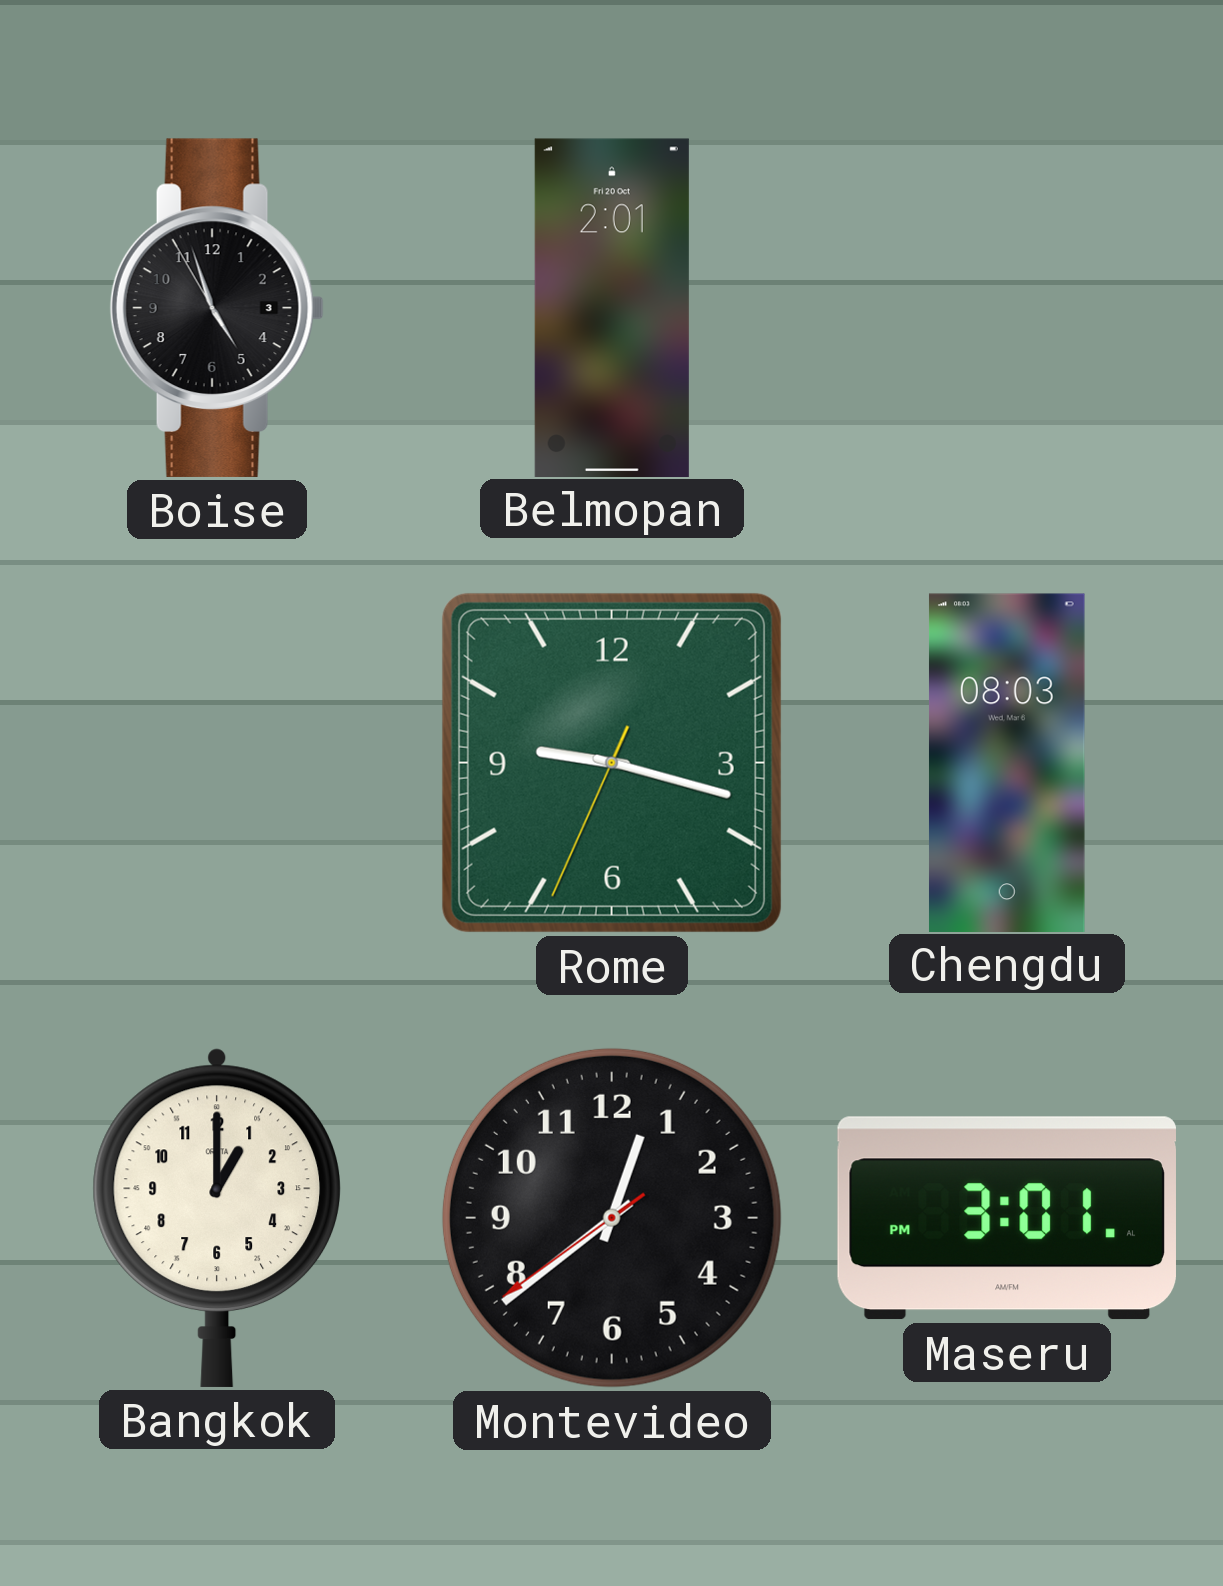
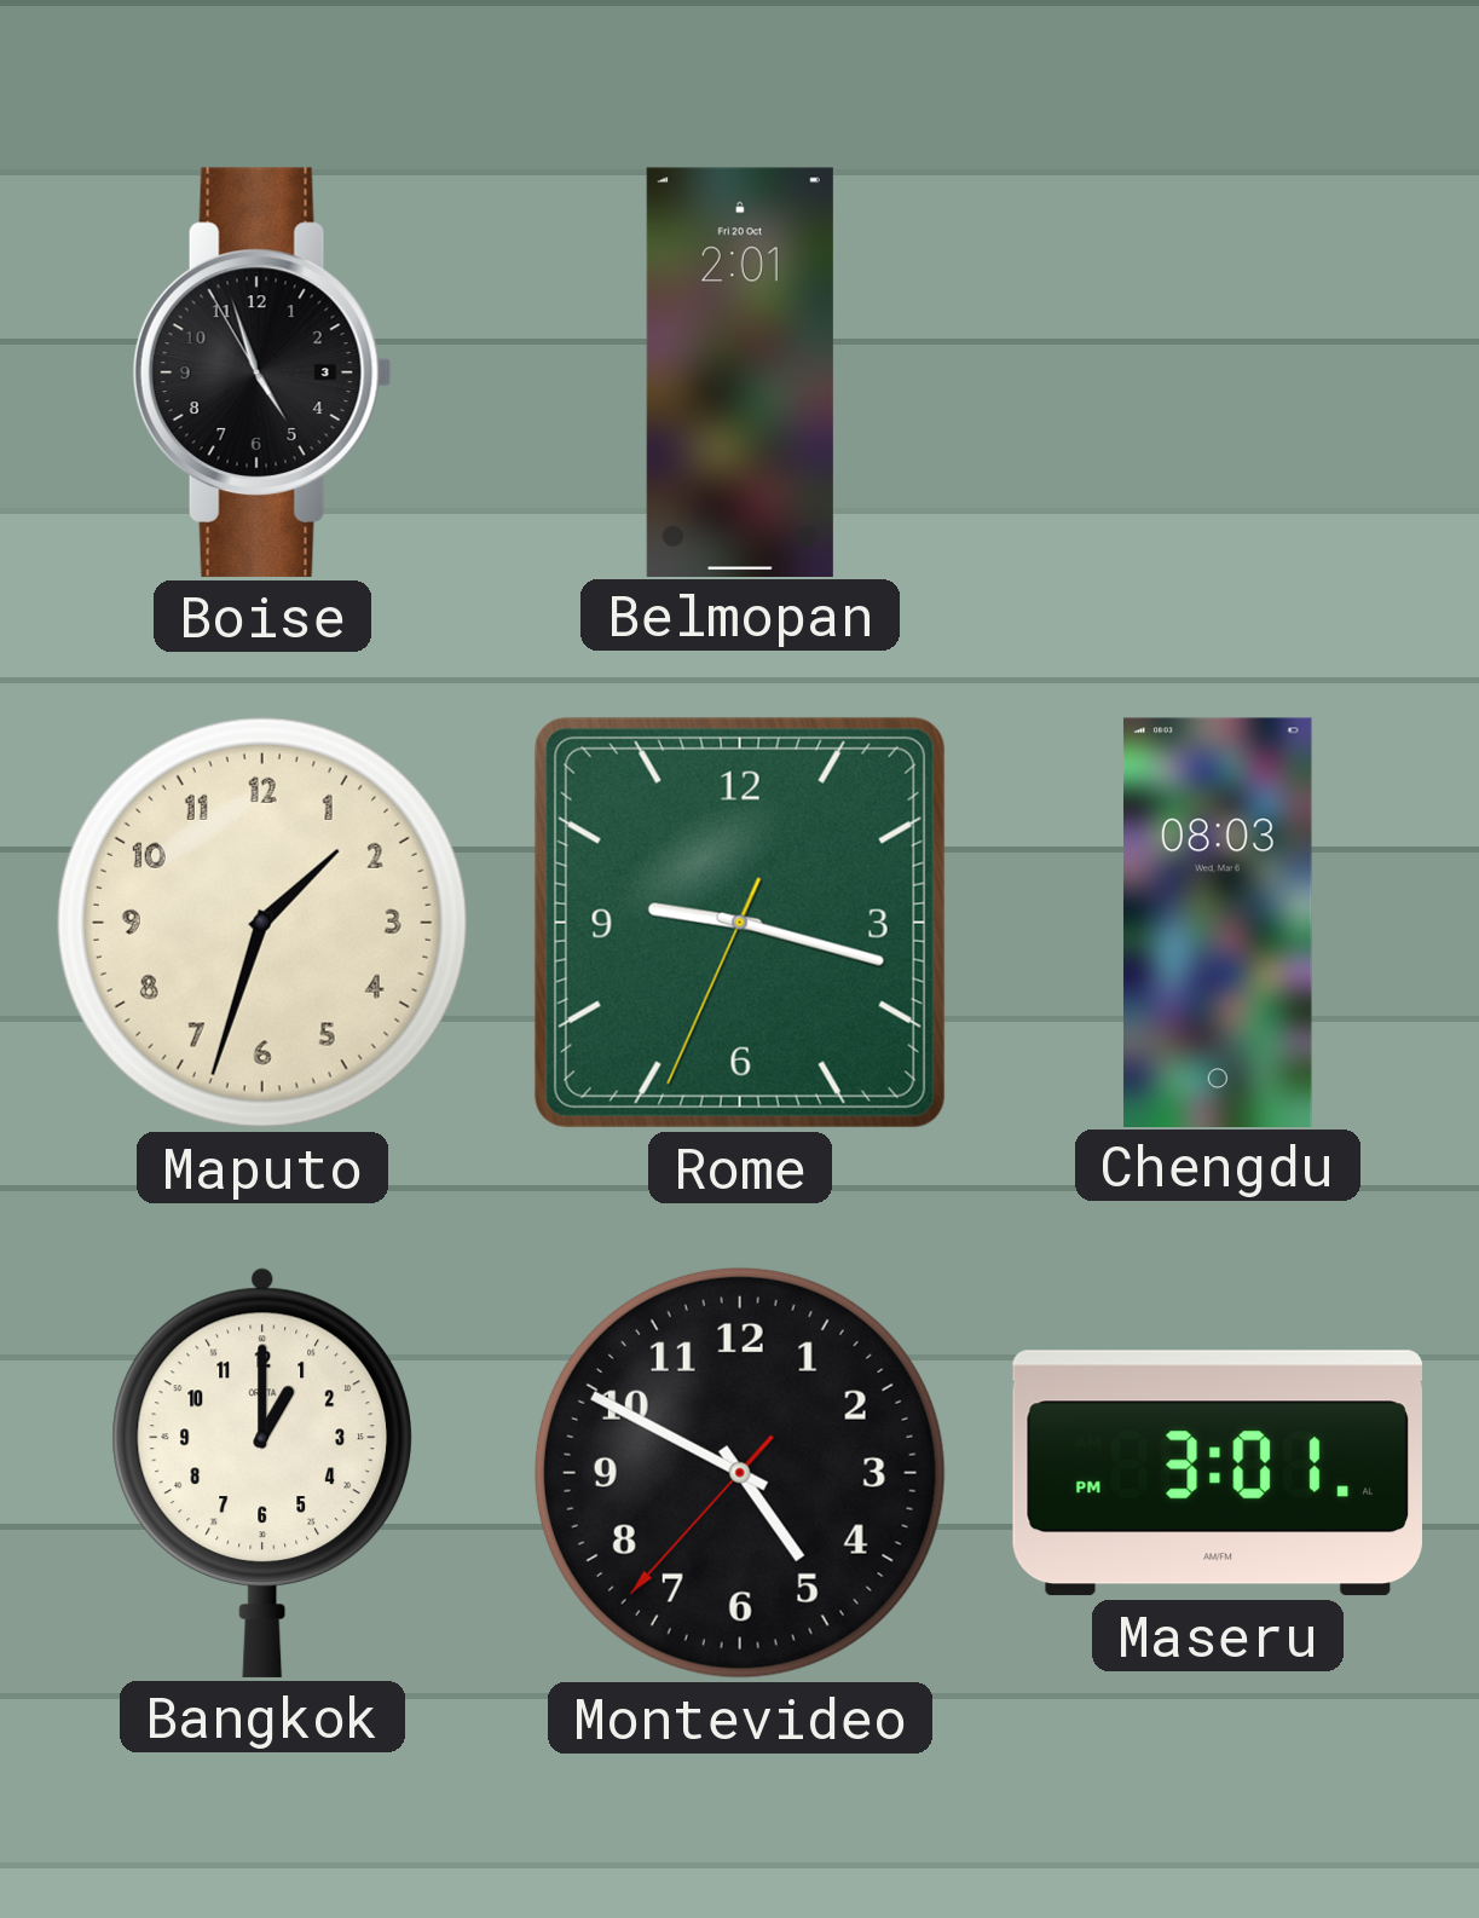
Maputo: none -> 1:33 (262, 923)
Montevideo: 12:38 -> 4:49 (740, 1473)
